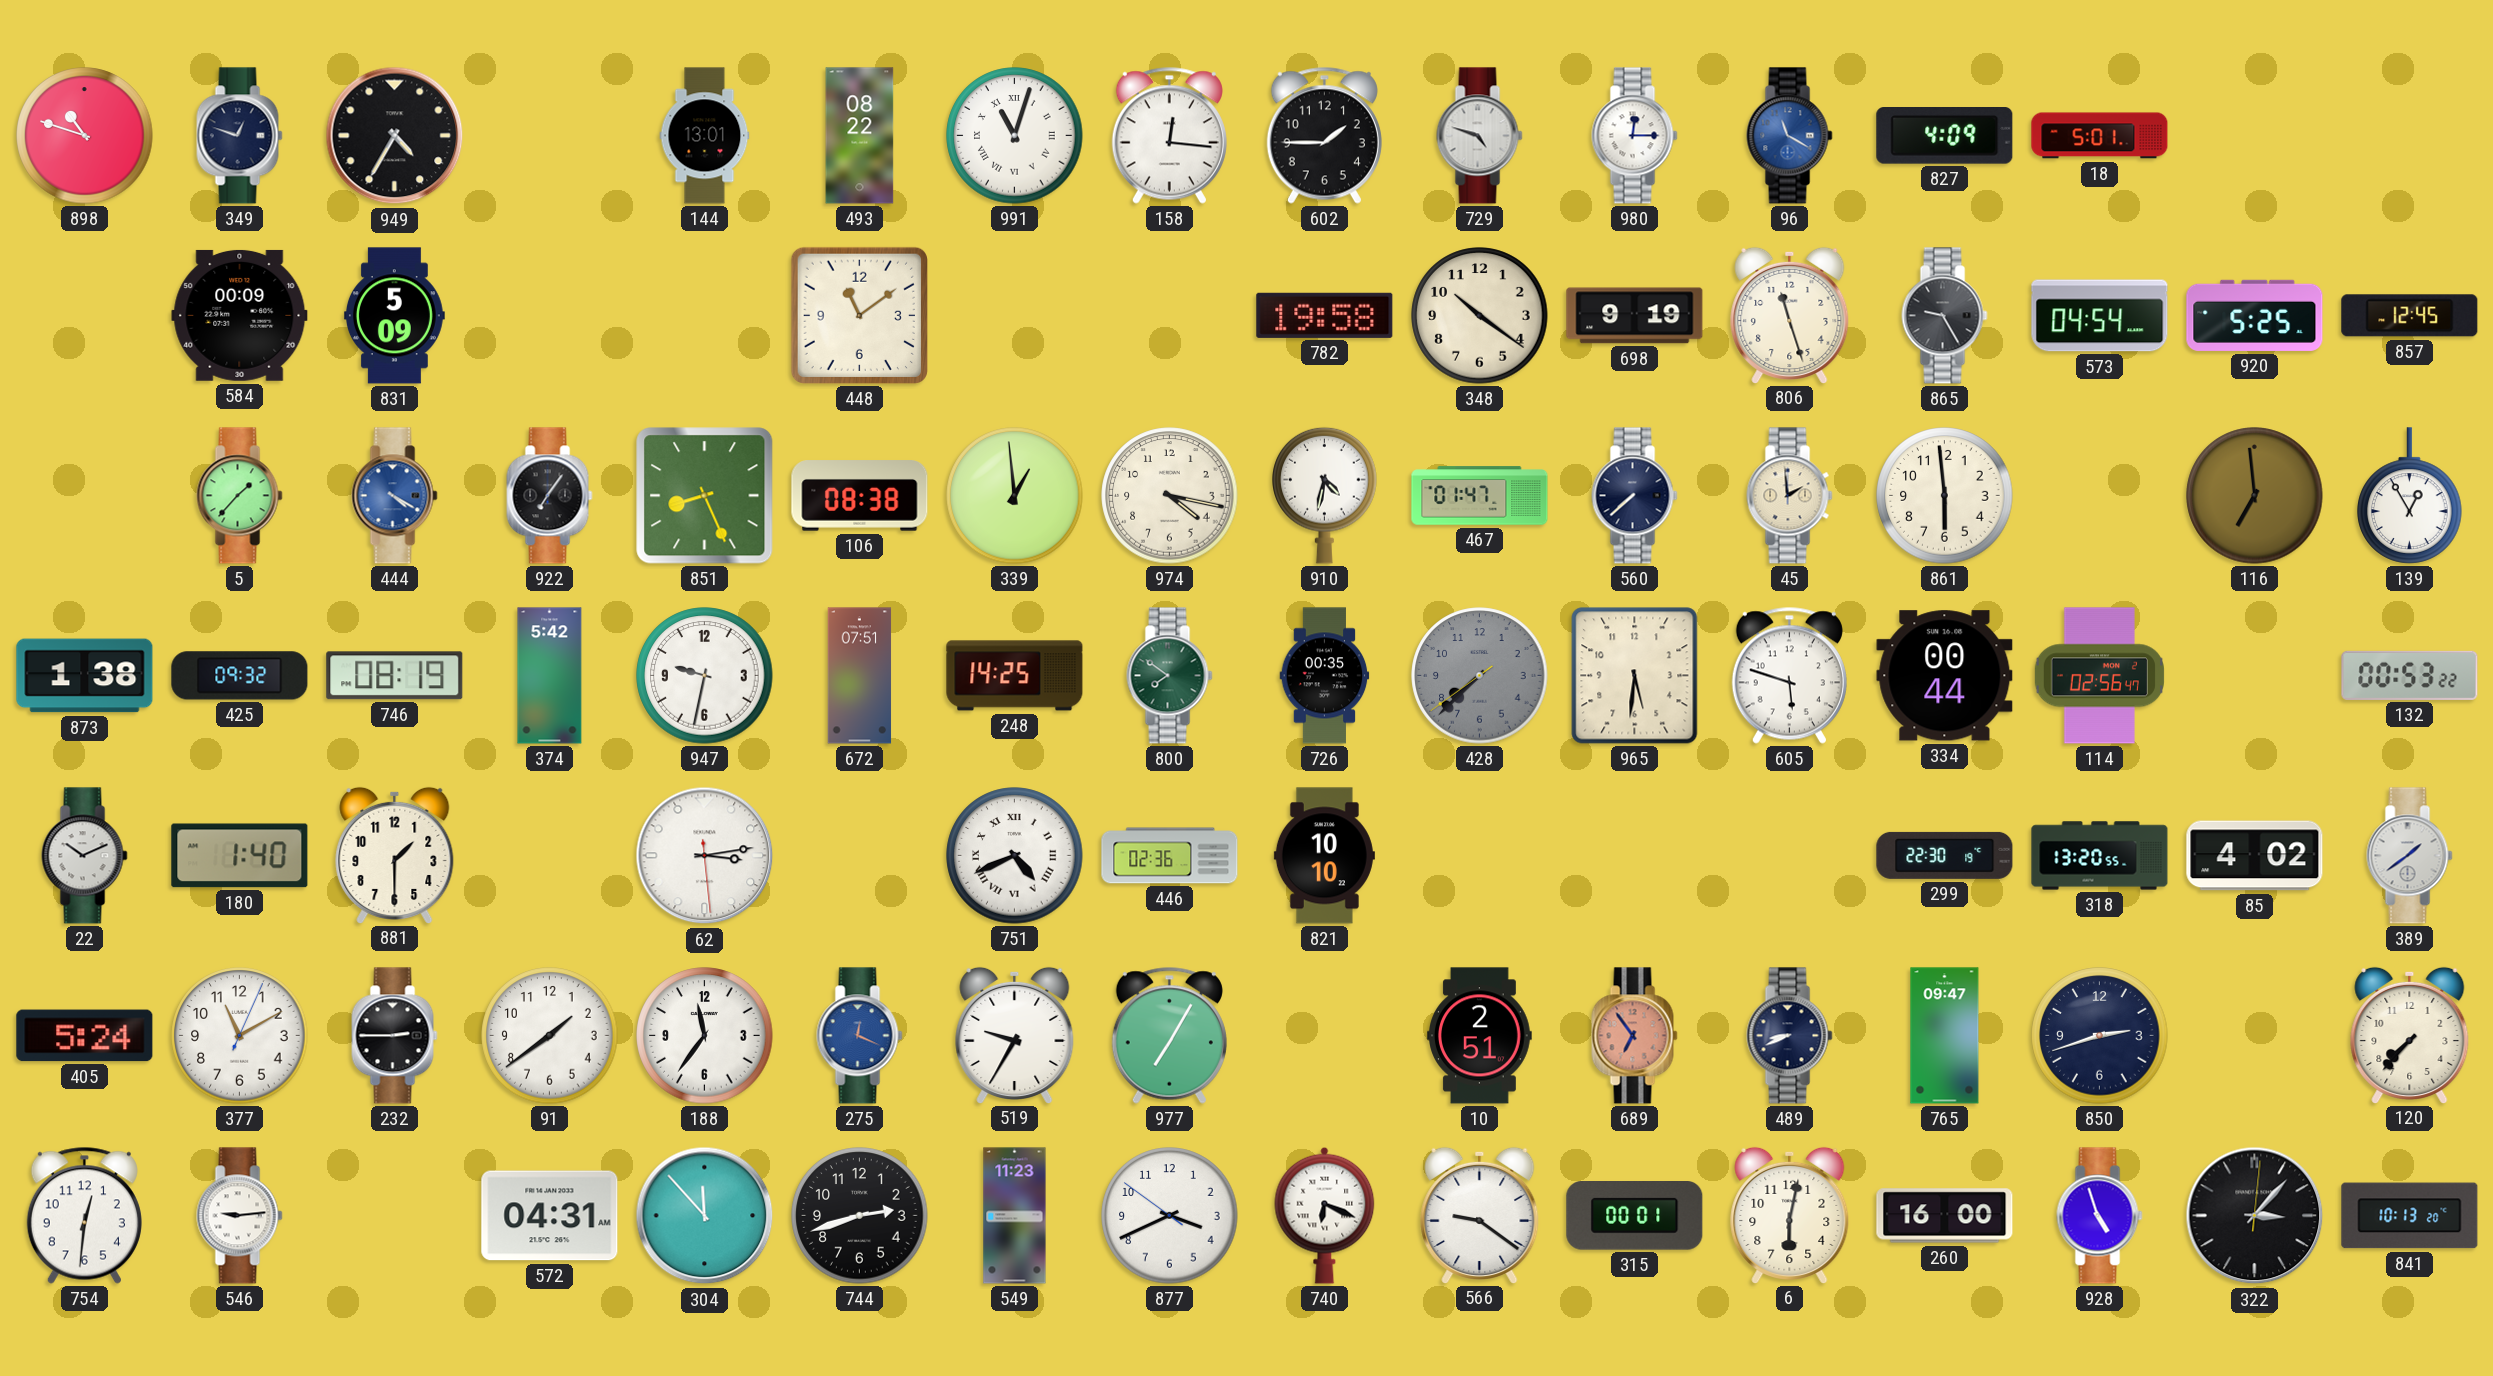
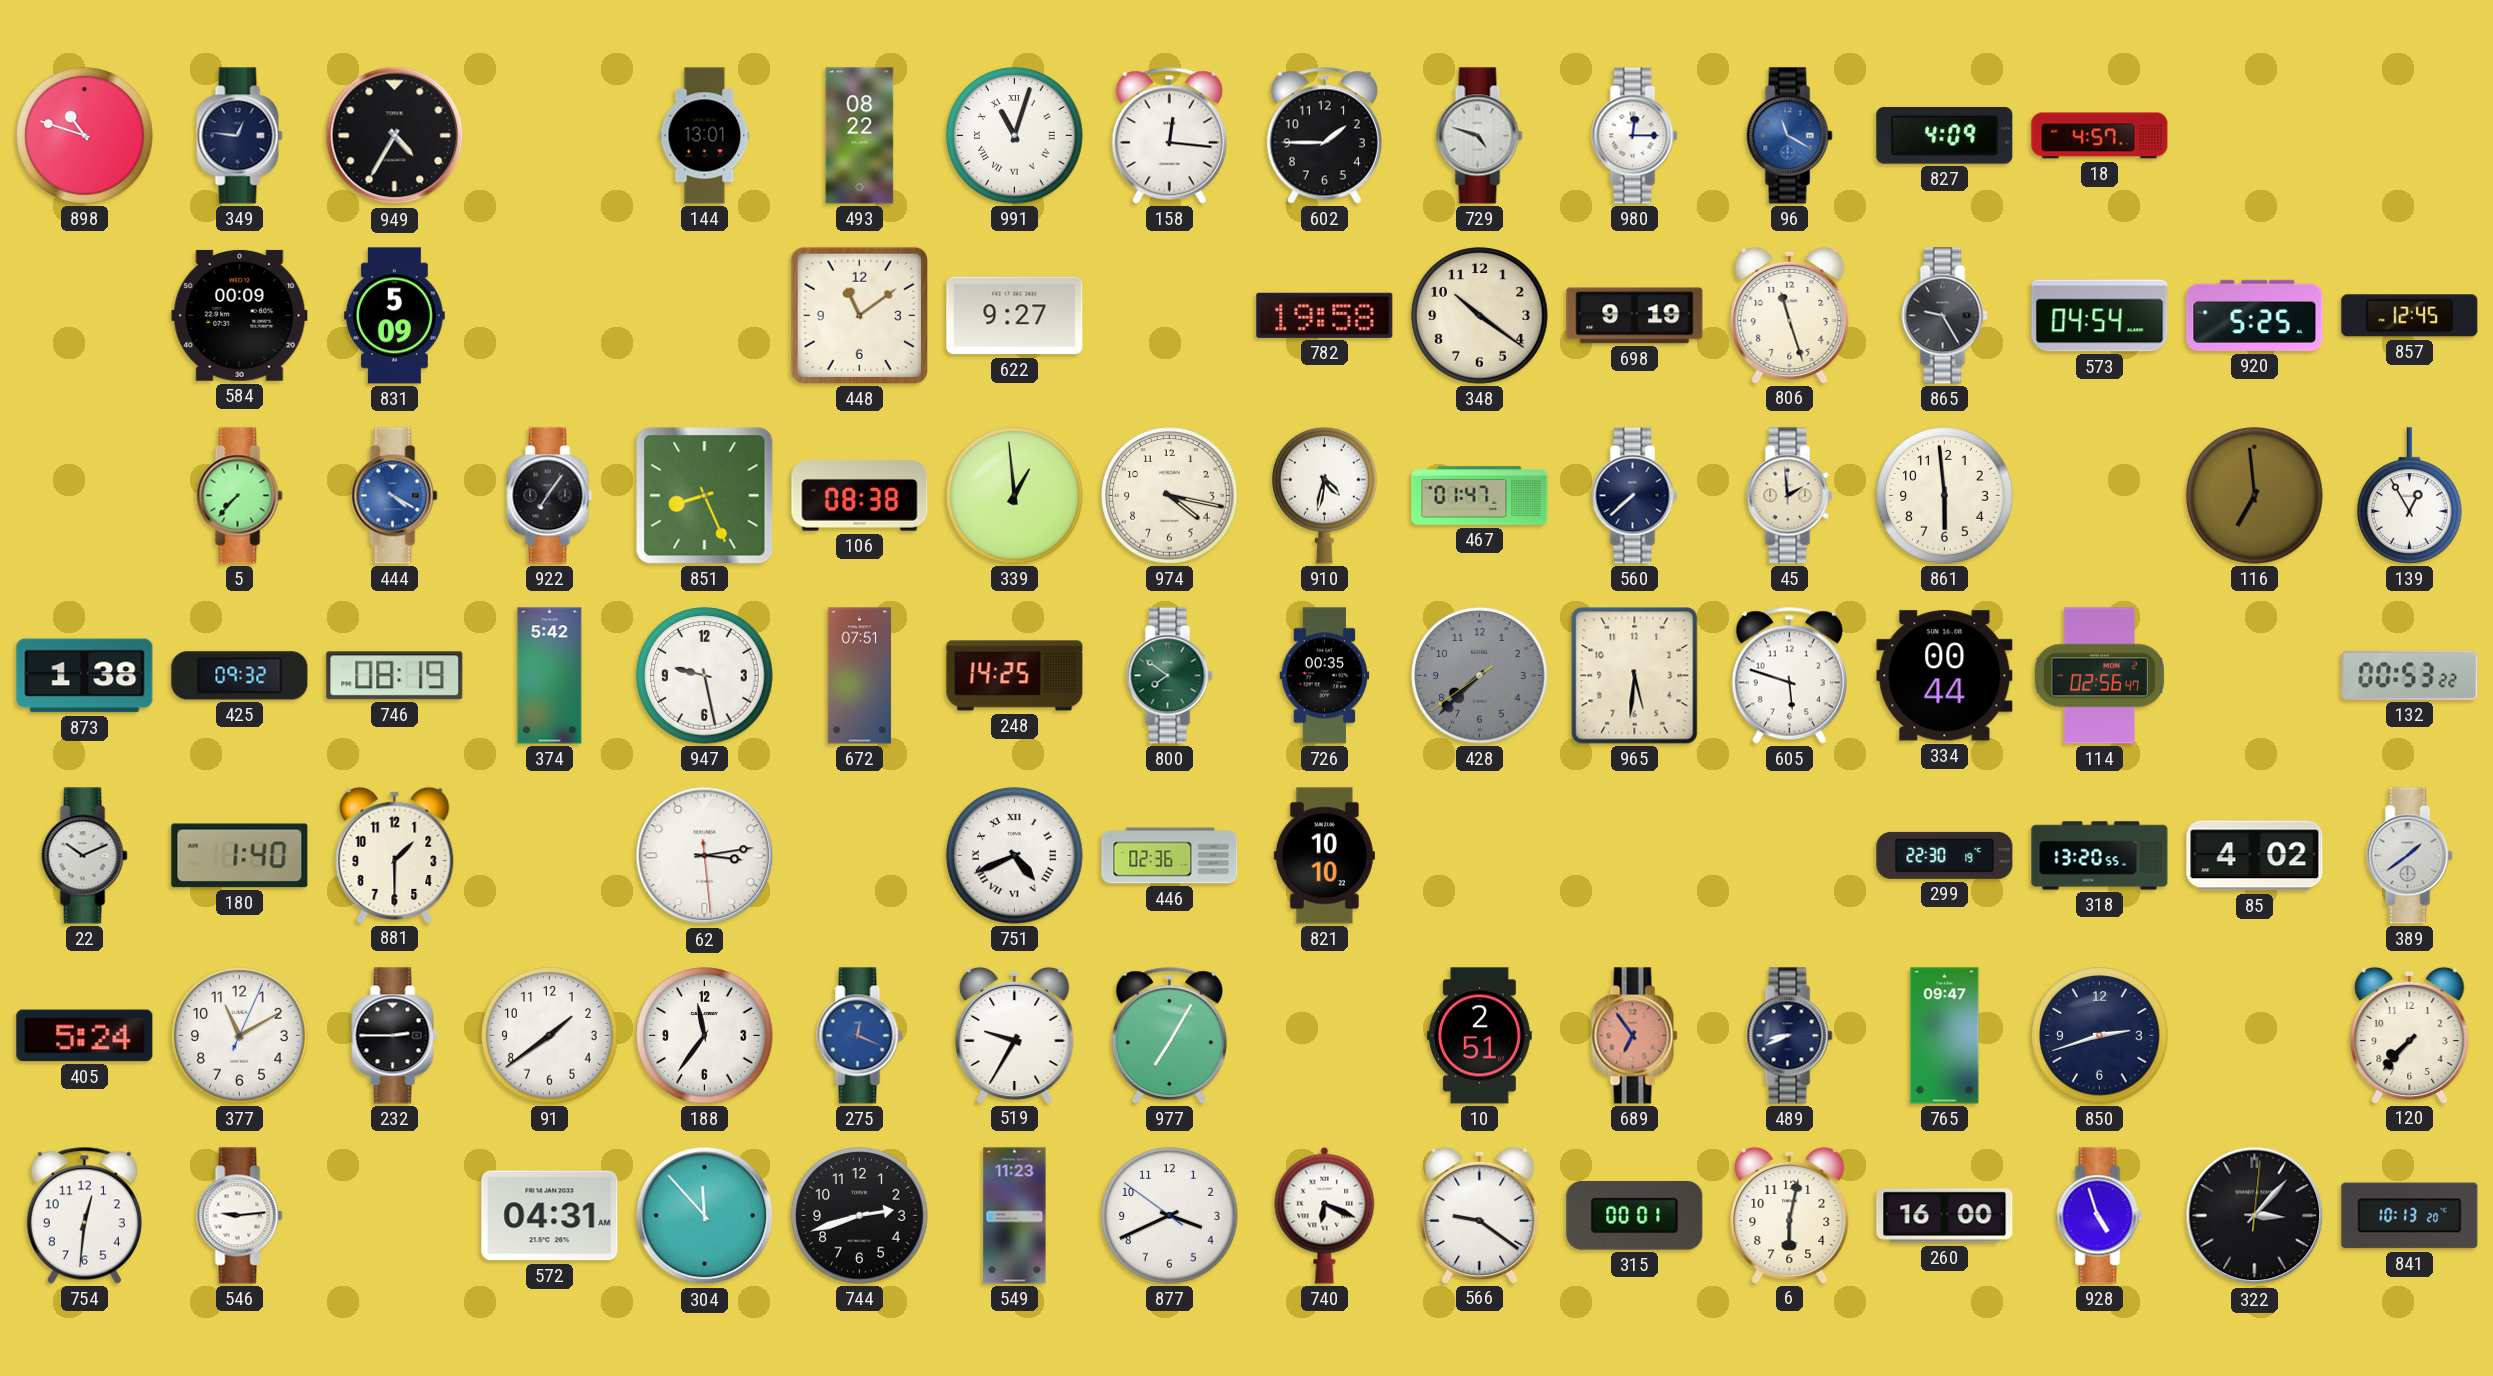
349: 12:48 -> 12:46 (240, 136)
18: 5:01 -> 4:57 (2100, 136)
622: none -> 9:27 (1015, 316)
5: 1:37 -> 7:37 (240, 496)
947: 9:32 -> 9:28 (705, 676)
